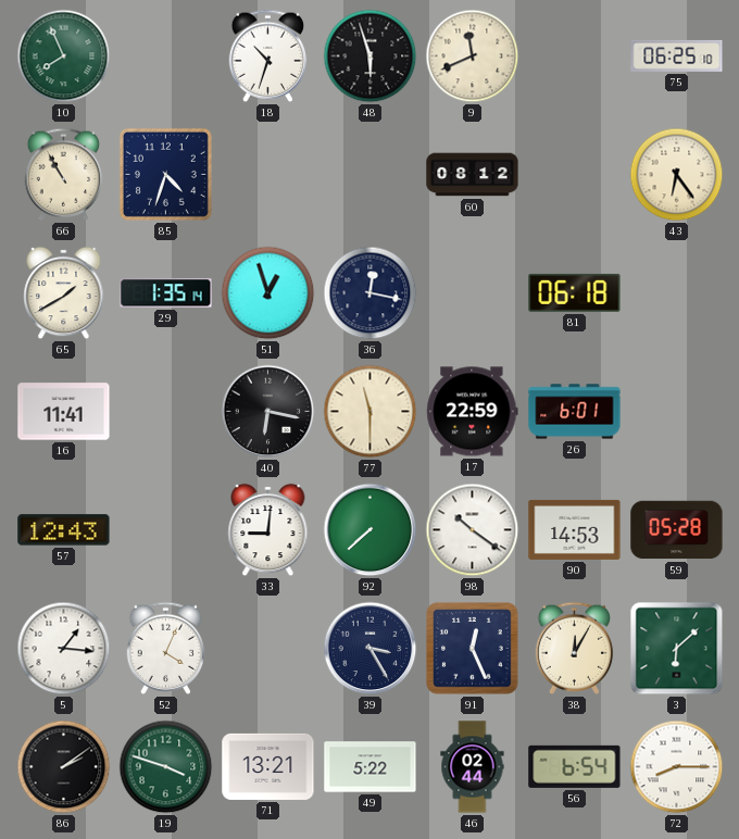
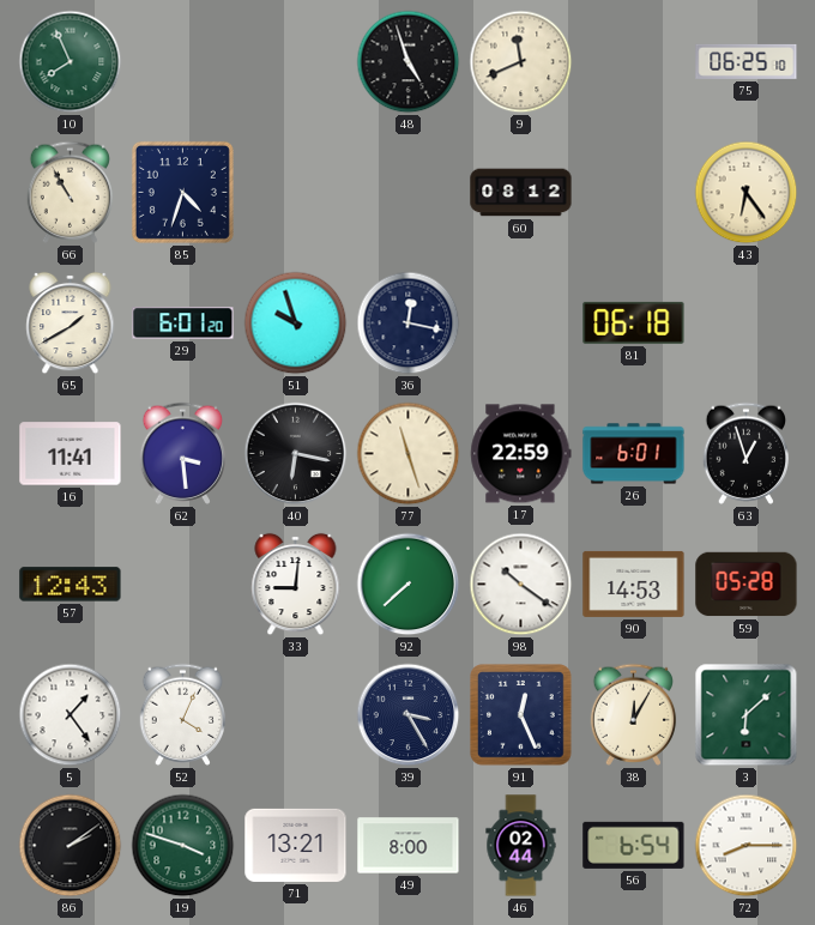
18: 10:33 -> none (268, 55)
48: 5:57 -> 4:57 (409, 62)
29: 1:35 -> 6:01 (183, 324)
51: 12:57 -> 9:57 (296, 324)
62: none -> 3:29 (183, 453)
77: 11:30 -> 11:27 (409, 454)
63: none -> 12:57 (747, 453)
5: 1:16 -> 1:24 (71, 715)
49: 5:22 -> 8:00 (409, 846)
